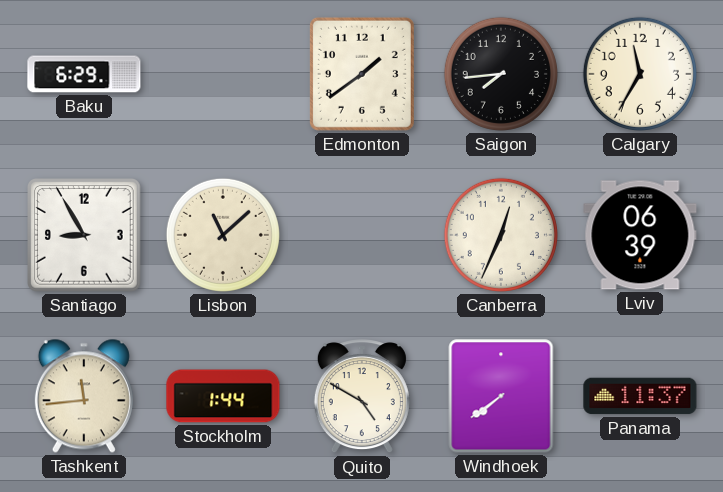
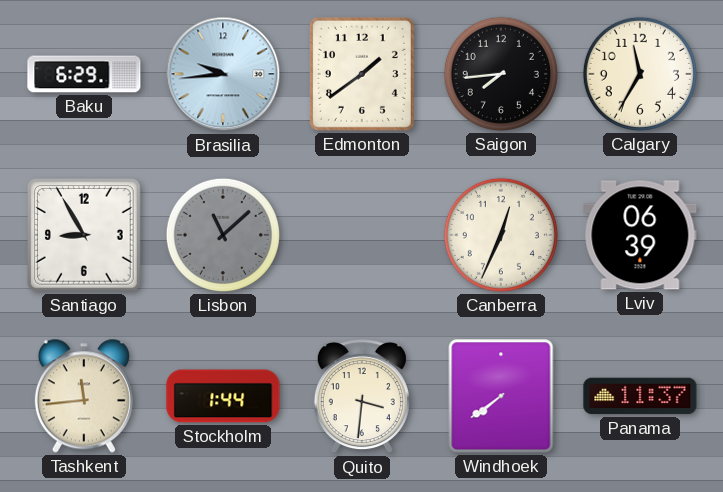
Brasilia: none -> 9:44 (223, 74)
Lisbon dial: cream -> grey (223, 235)
Quito: 4:50 -> 3:31 (362, 397)
